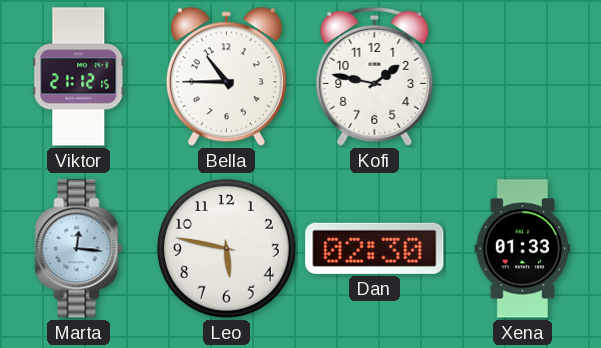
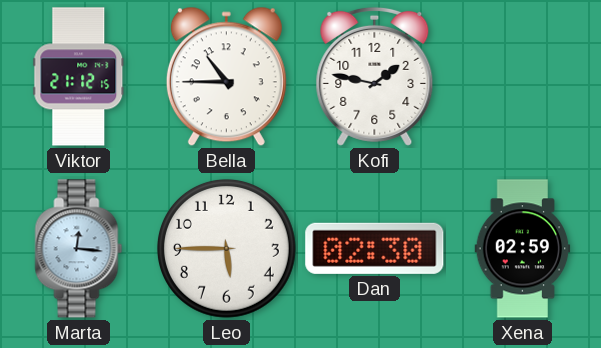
Leo: 5:47 -> 5:45 (226, 248)
Xena: 01:33 -> 02:59 (523, 249)
